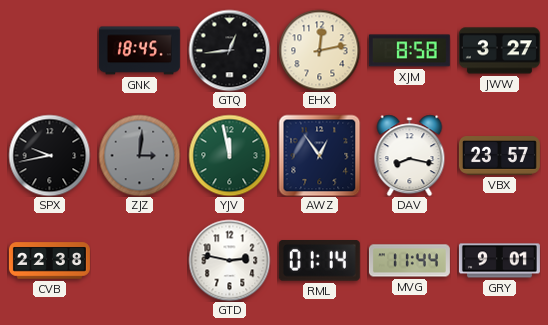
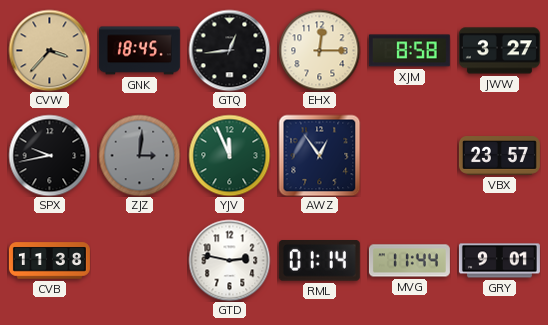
CVW: none -> 3:37 (49, 50)
EHX: 12:13 -> 12:15 (319, 50)
YJV: 11:58 -> 11:56 (229, 155)
DAV: 8:17 -> none (410, 155)
CVB: 22:38 -> 11:38 (49, 261)
